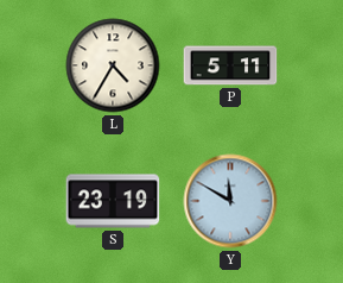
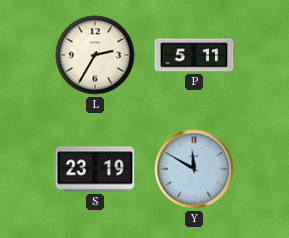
L: 4:35 -> 2:35 (95, 55)
